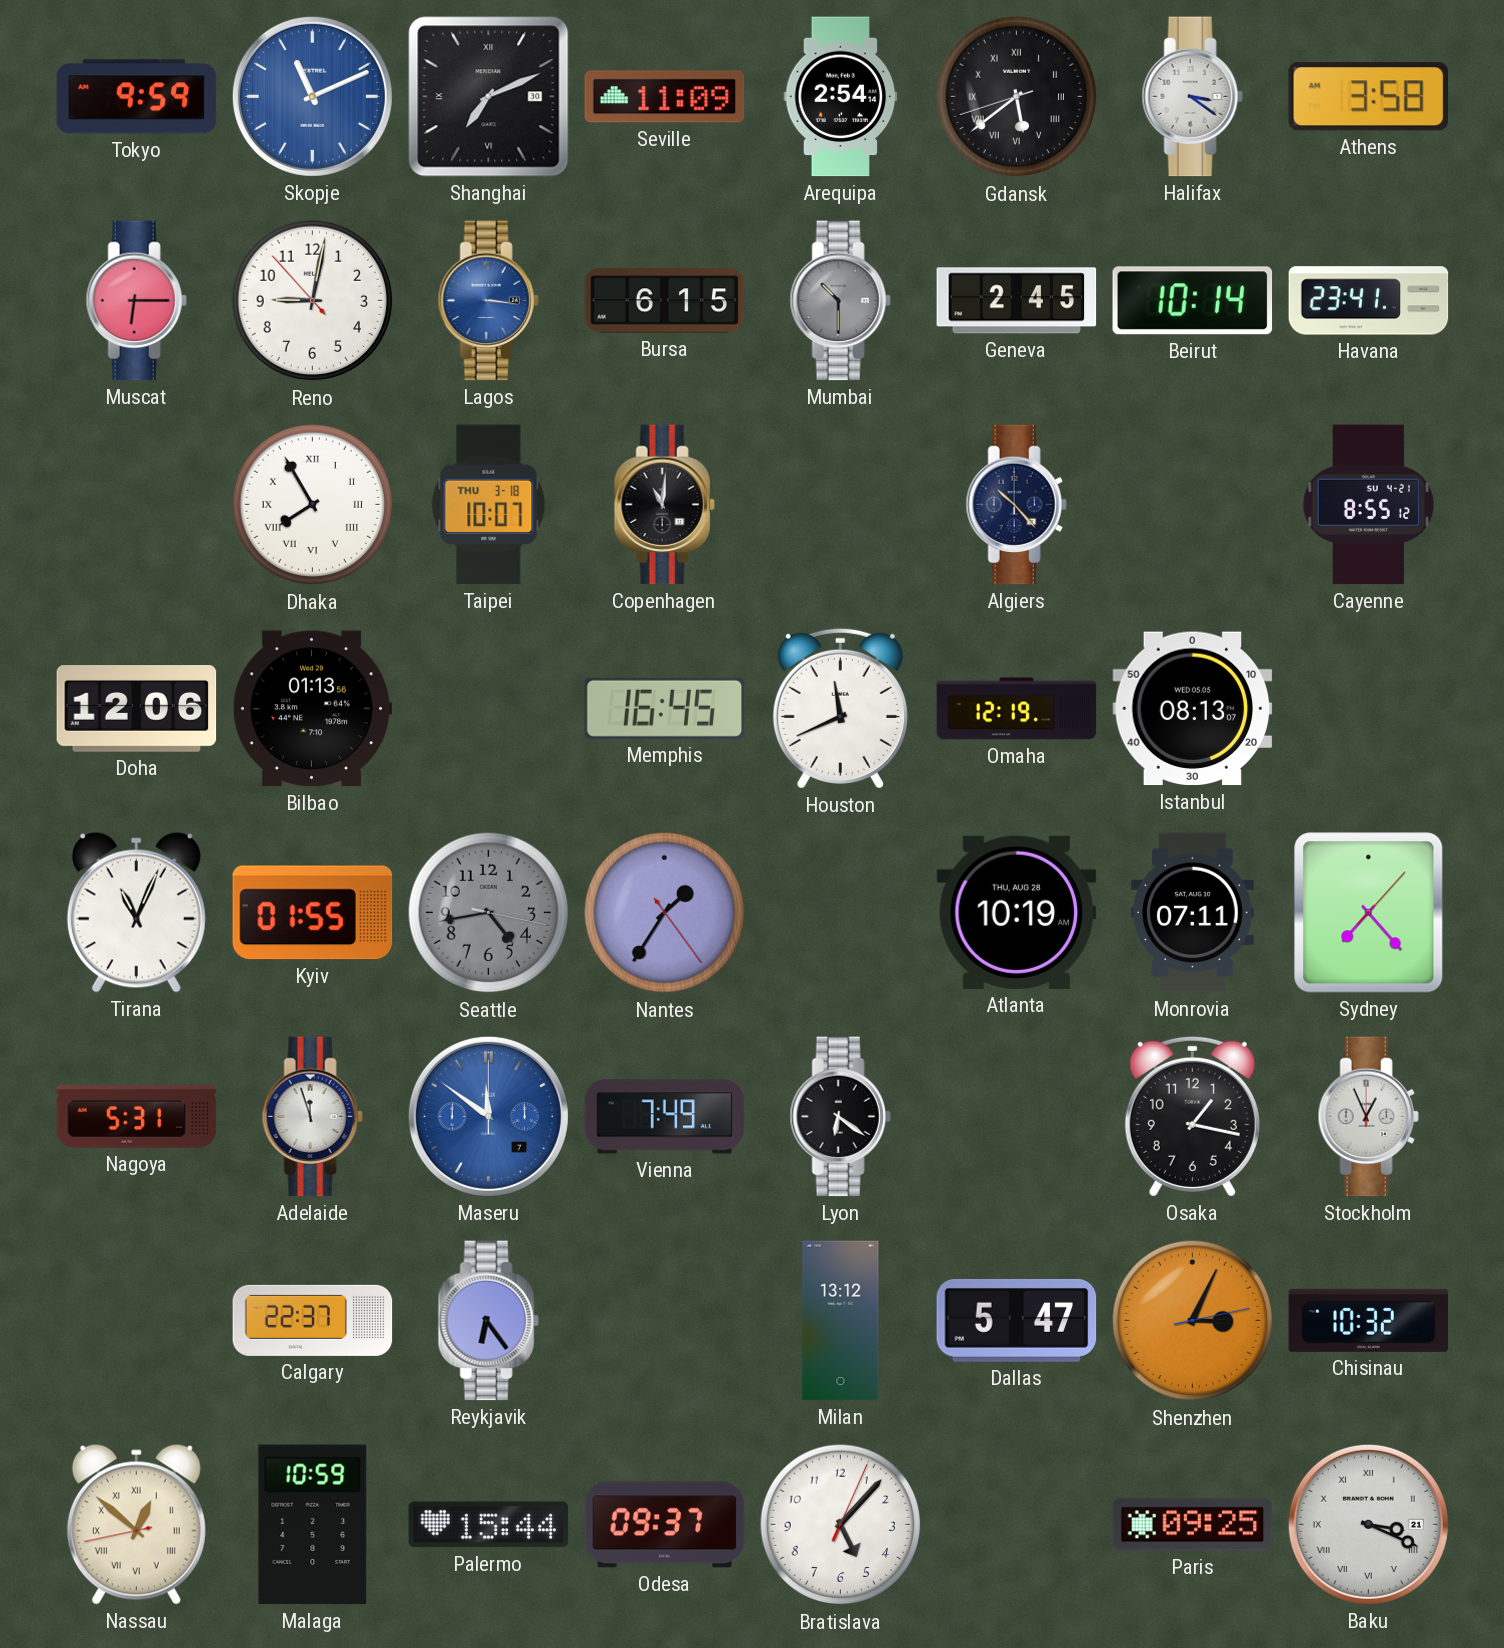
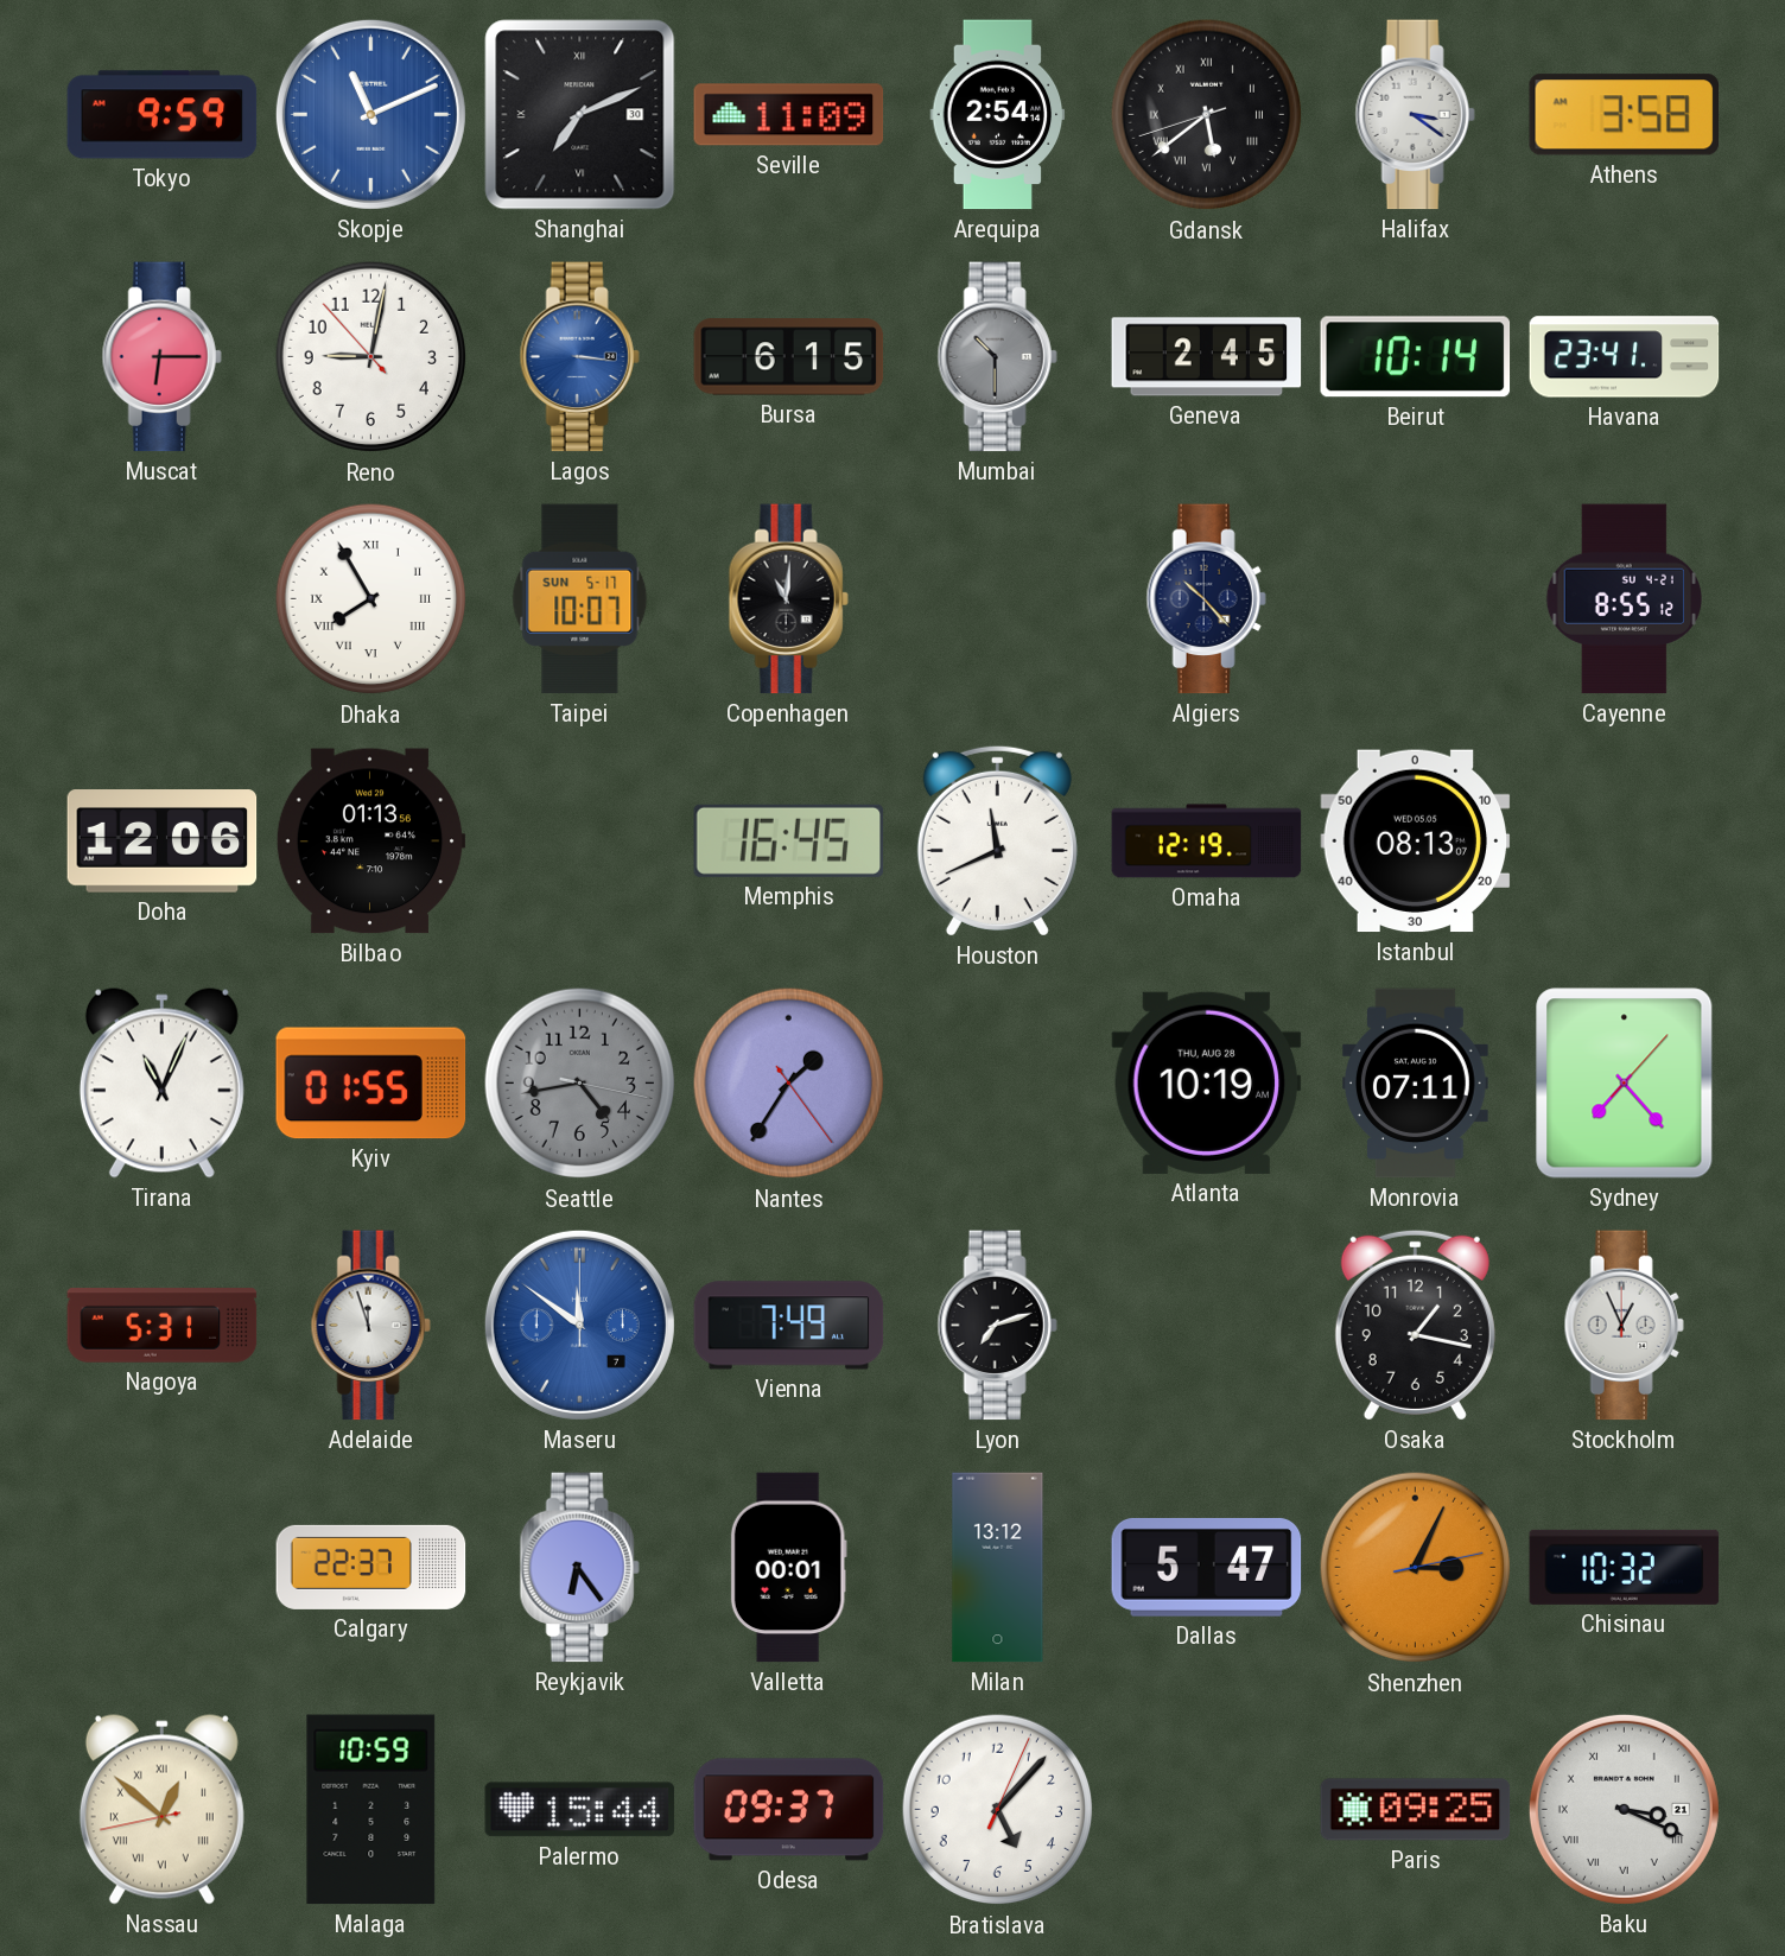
Taipei date: THU 3-18 -> SUN 5-17 (580, 599)
Lyon: 6:21 -> 7:12 (997, 1326)
Valletta: none -> 00:01 (788, 1568)
